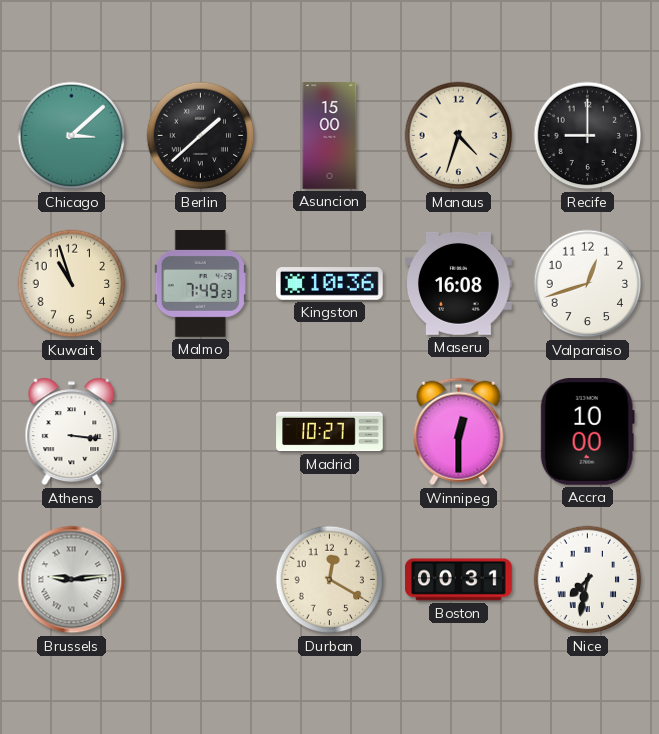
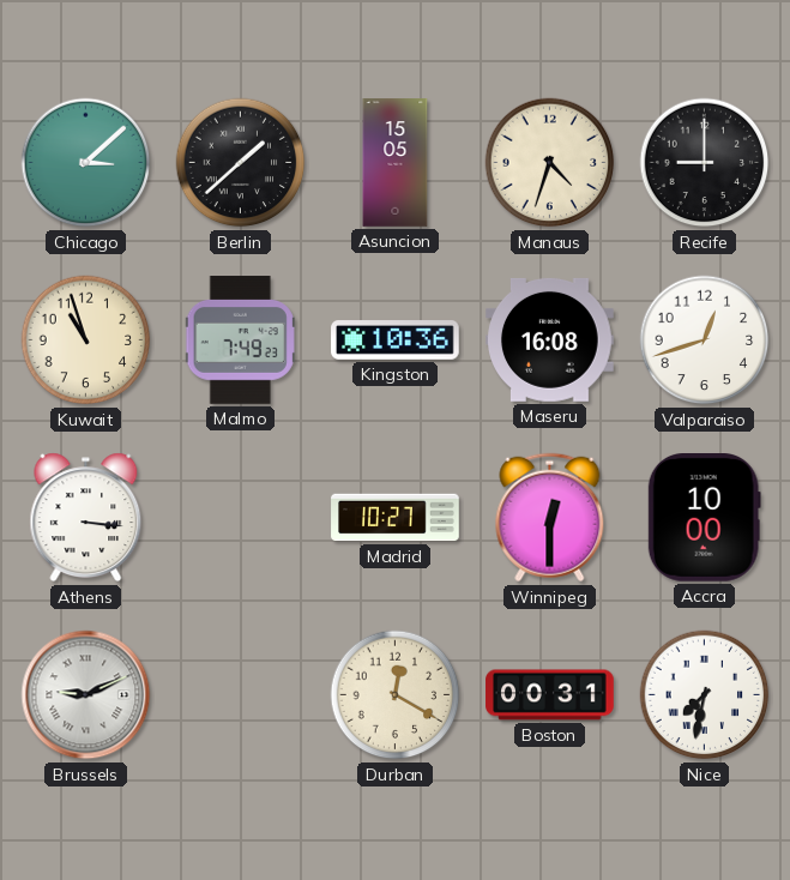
Asuncion: 15:00 -> 15:05 (396, 163)
Brussels: 9:14 -> 9:11 (86, 695)
